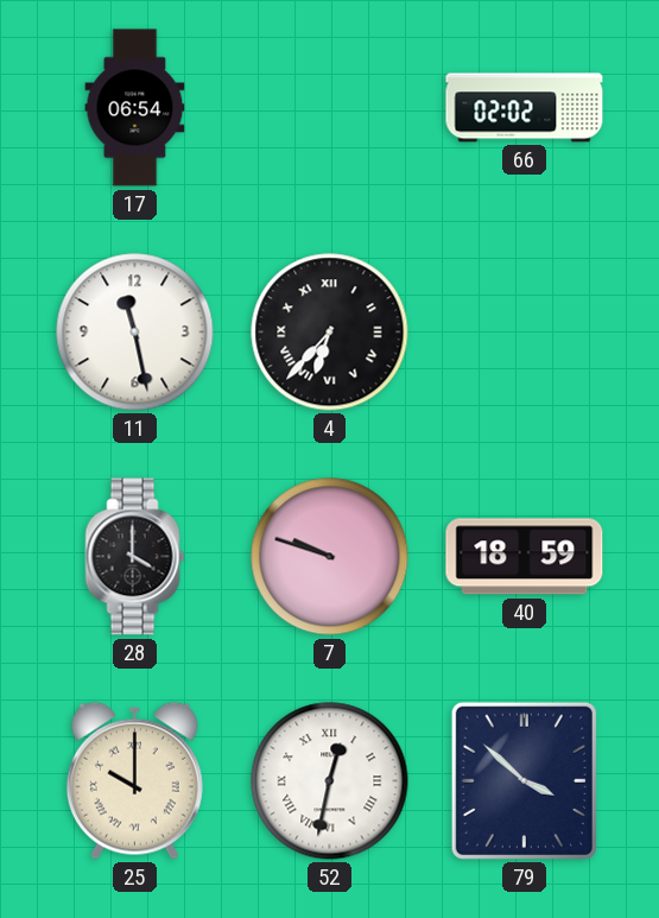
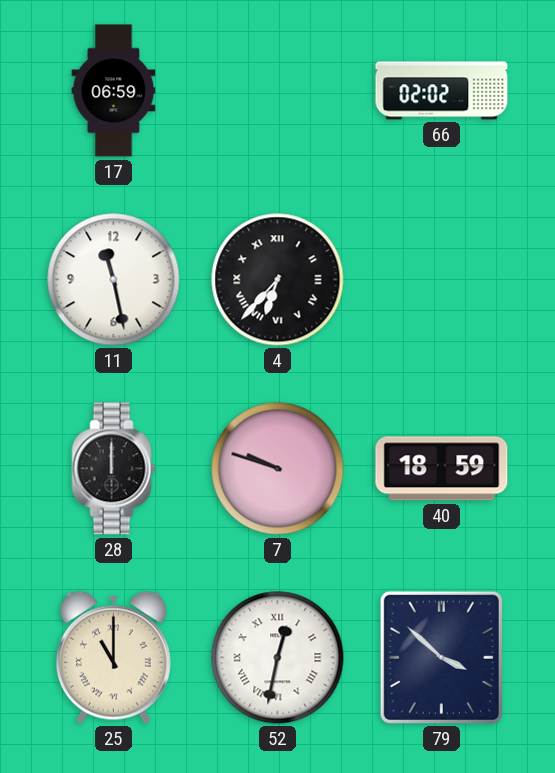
17: 06:54 -> 06:59 (114, 91)
28: 4:00 -> 12:00 (114, 469)
25: 10:00 -> 11:00 (113, 657)
